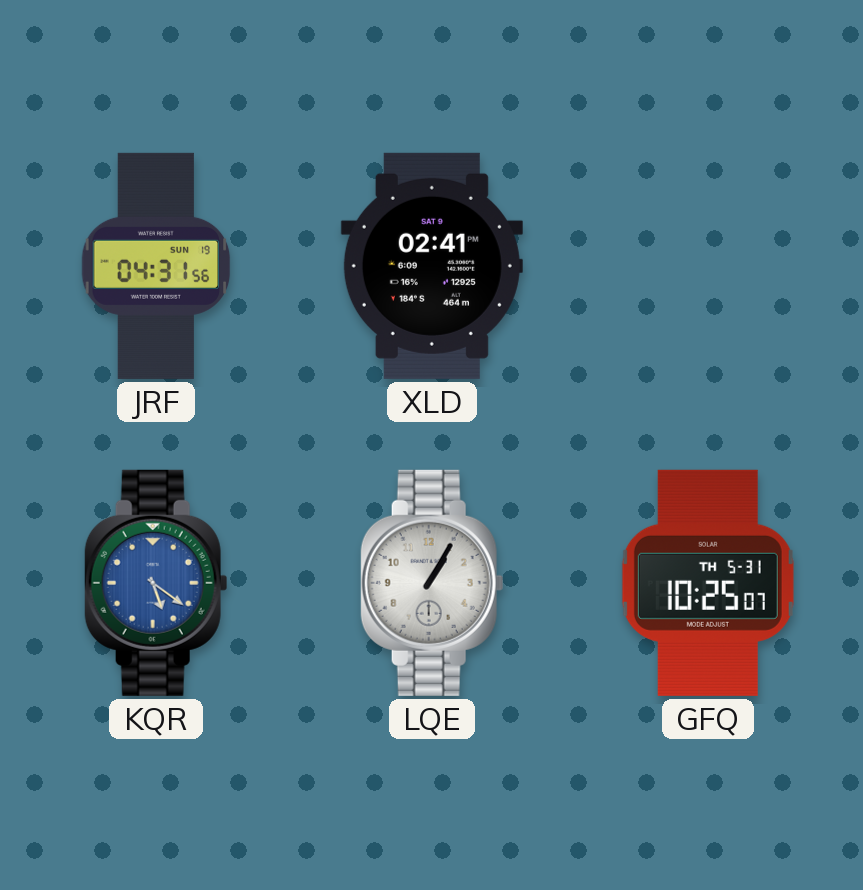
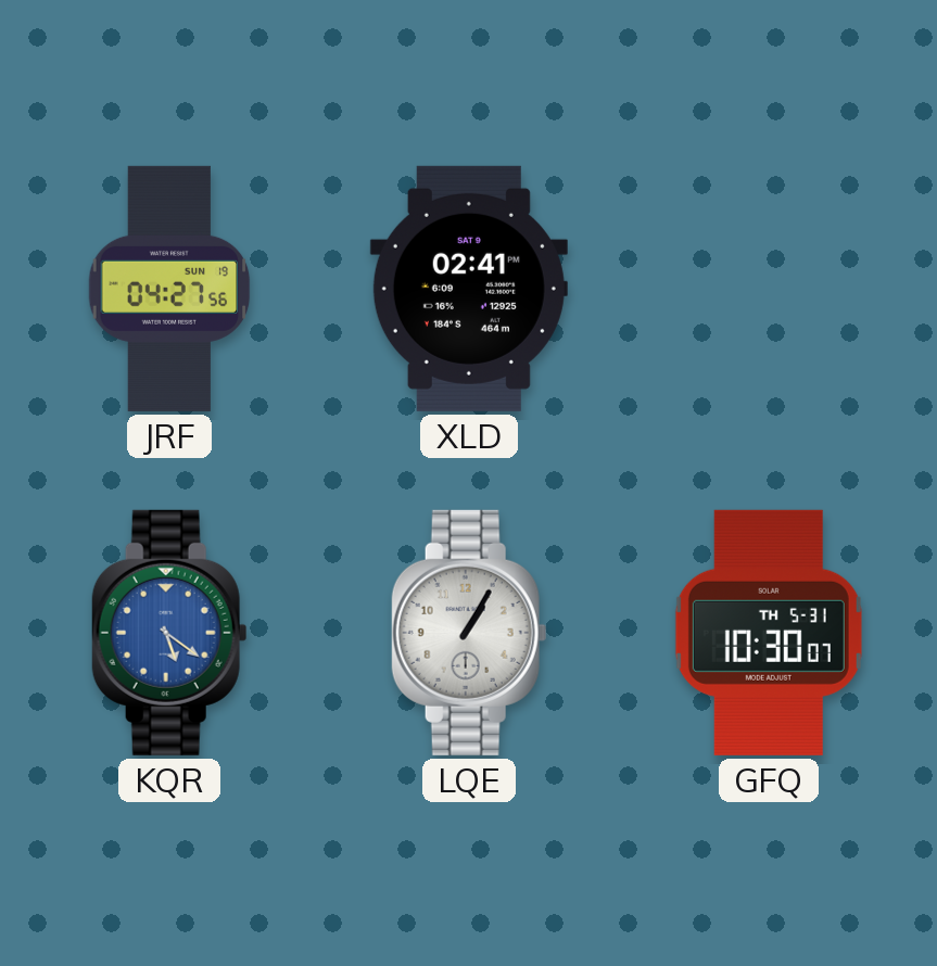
JRF: 04:31 -> 04:27 (169, 289)
GFQ: 10:25 -> 10:30 (769, 633)
